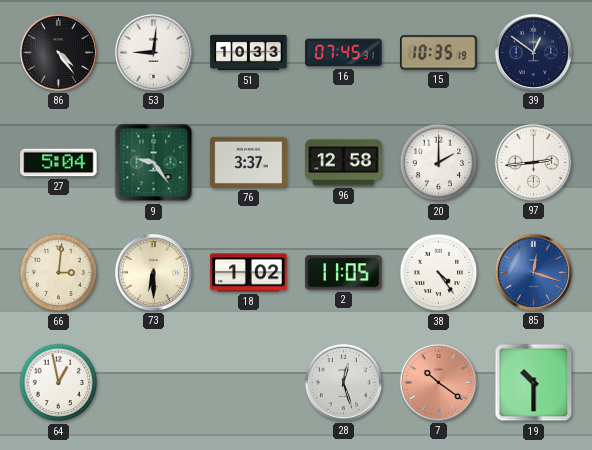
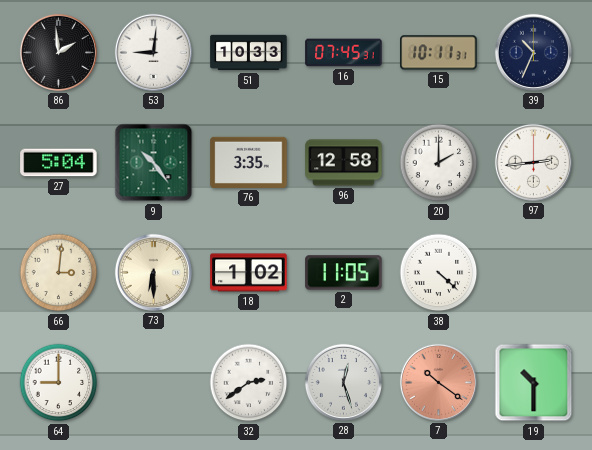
86: 4:24 -> 1:59 (58, 52)
15: 10:35 -> 10:11 (439, 53)
39: 12:51 -> 10:34 (533, 52)
9: 9:24 -> 10:24 (154, 163)
76: 3:37 -> 3:35 (249, 162)
38: 4:24 -> 4:22 (439, 273)
85: 12:18 -> none (533, 272)
64: 12:58 -> 9:00 (59, 383)
32: none -> 2:39 (249, 383)
